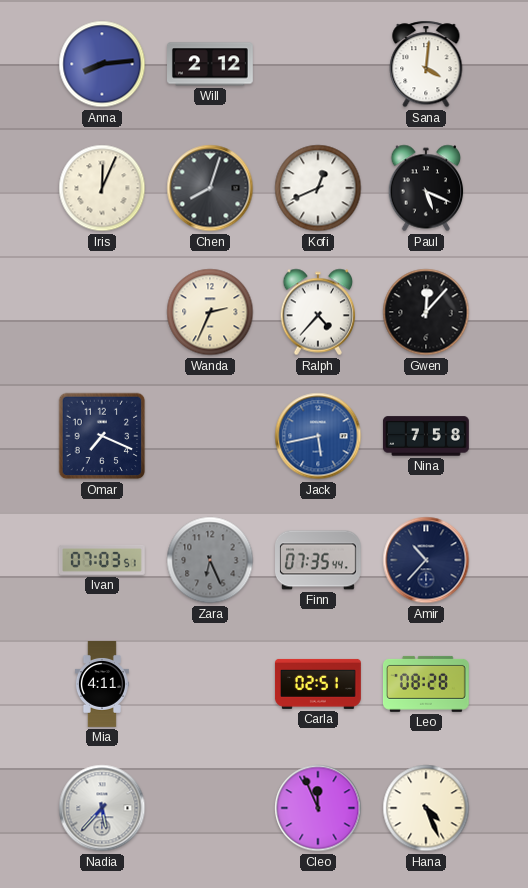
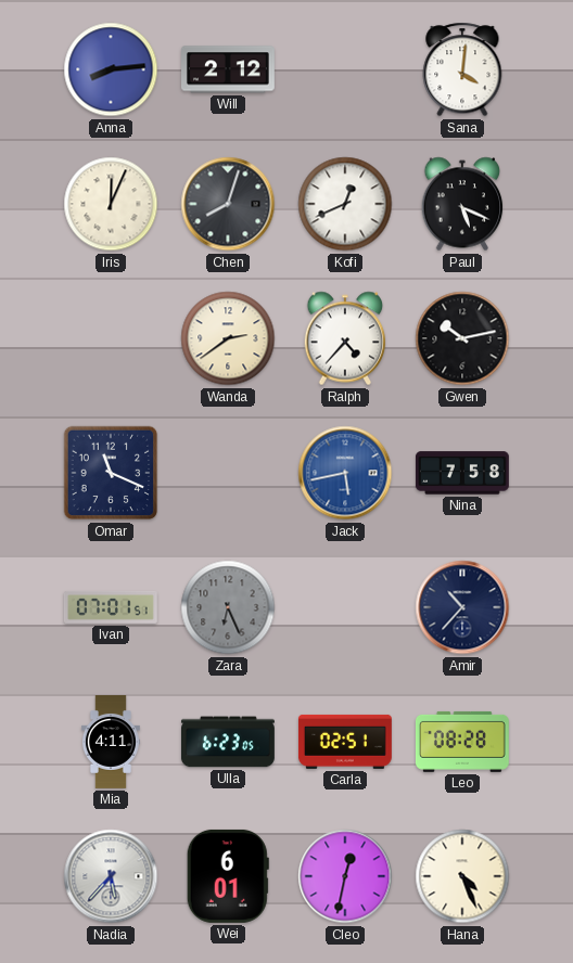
Wanda: 2:34 -> 2:39 (228, 338)
Gwen: 12:07 -> 10:13 (462, 338)
Omar: 7:19 -> 11:19 (111, 473)
Ivan: 07:03 -> 07:01 (111, 607)
Finn: 07:35 -> none (319, 560)
Ulla: none -> 6:23 (228, 742)
Wei: none -> 6:01 (228, 876)
Cleo: 11:56 -> 12:32 (345, 876)
